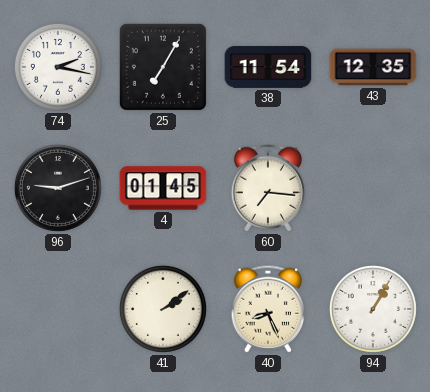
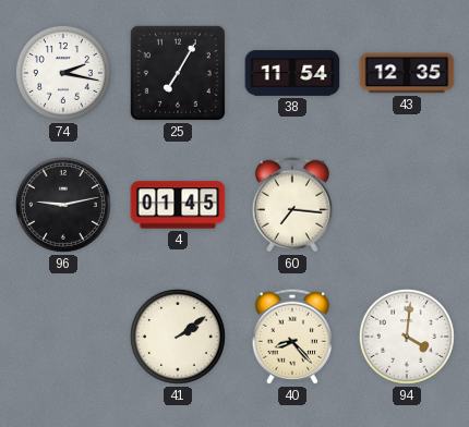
96: 9:12 -> 9:13 (63, 205)
40: 8:26 -> 8:23 (292, 337)
94: 1:05 -> 4:01 (407, 337)
